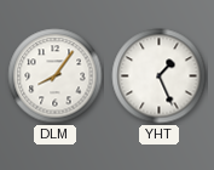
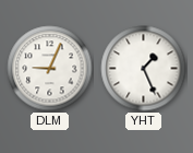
DLM: 8:06 -> 9:04 (50, 69)
